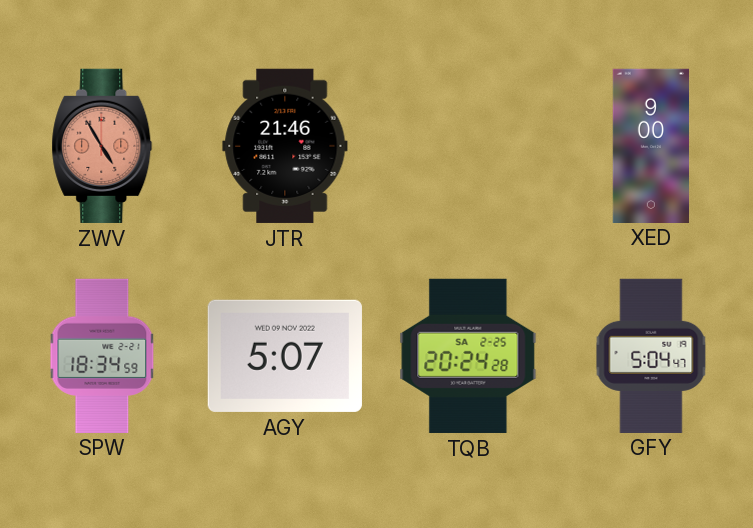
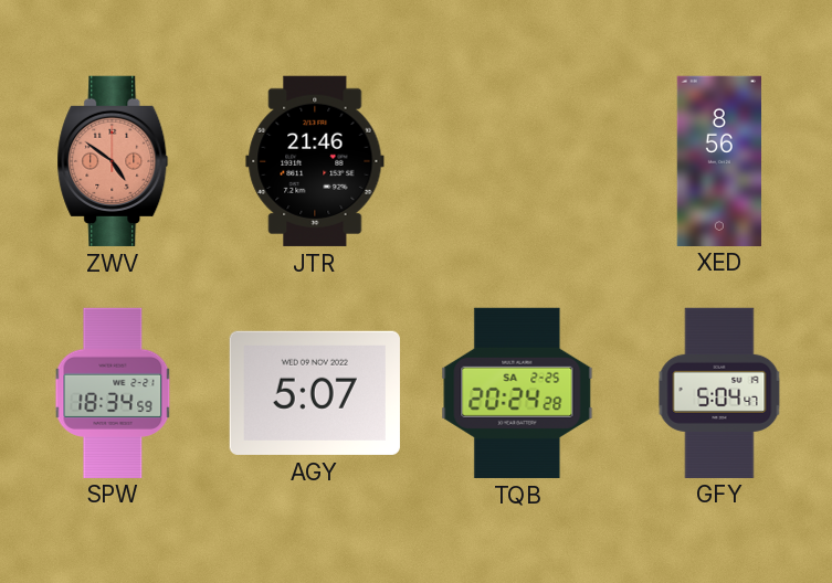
ZWV: 4:55 -> 4:51 (113, 161)
XED: 9:00 -> 8:56 (718, 160)
